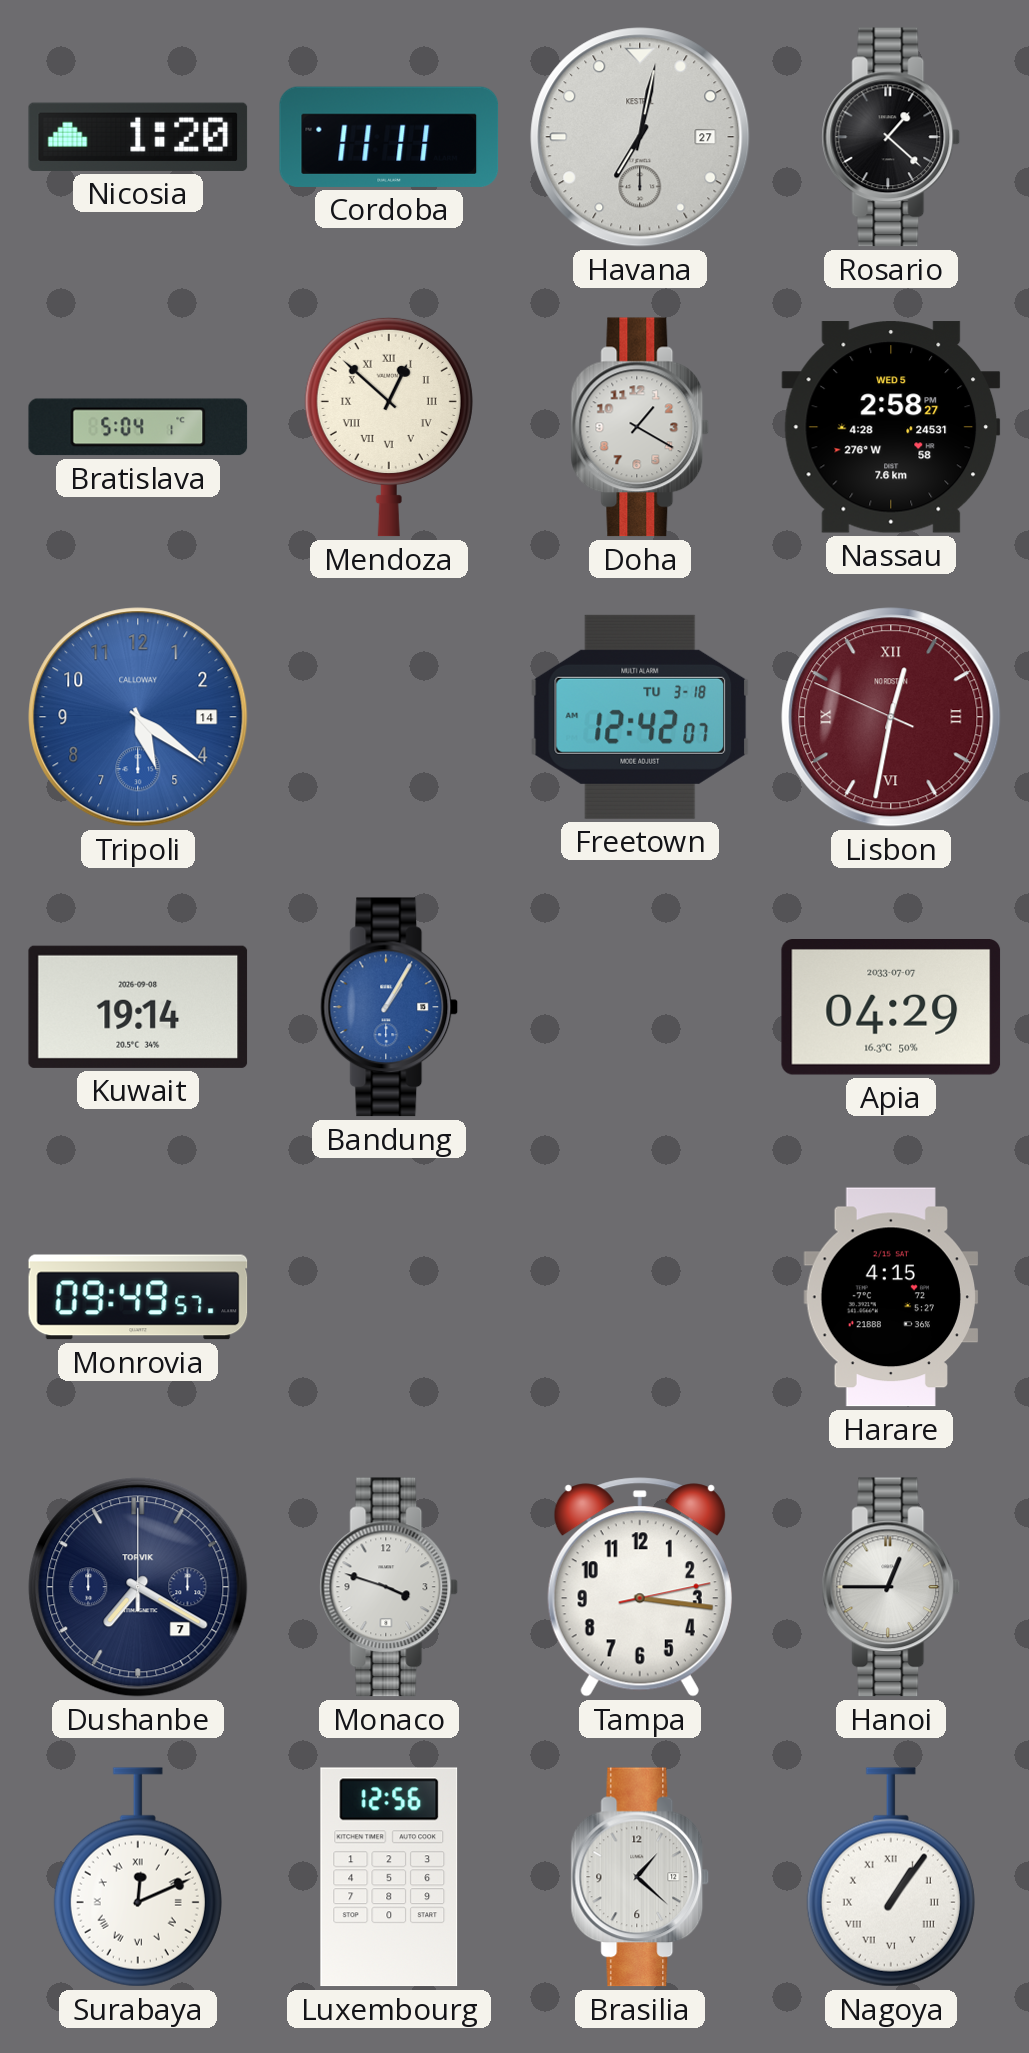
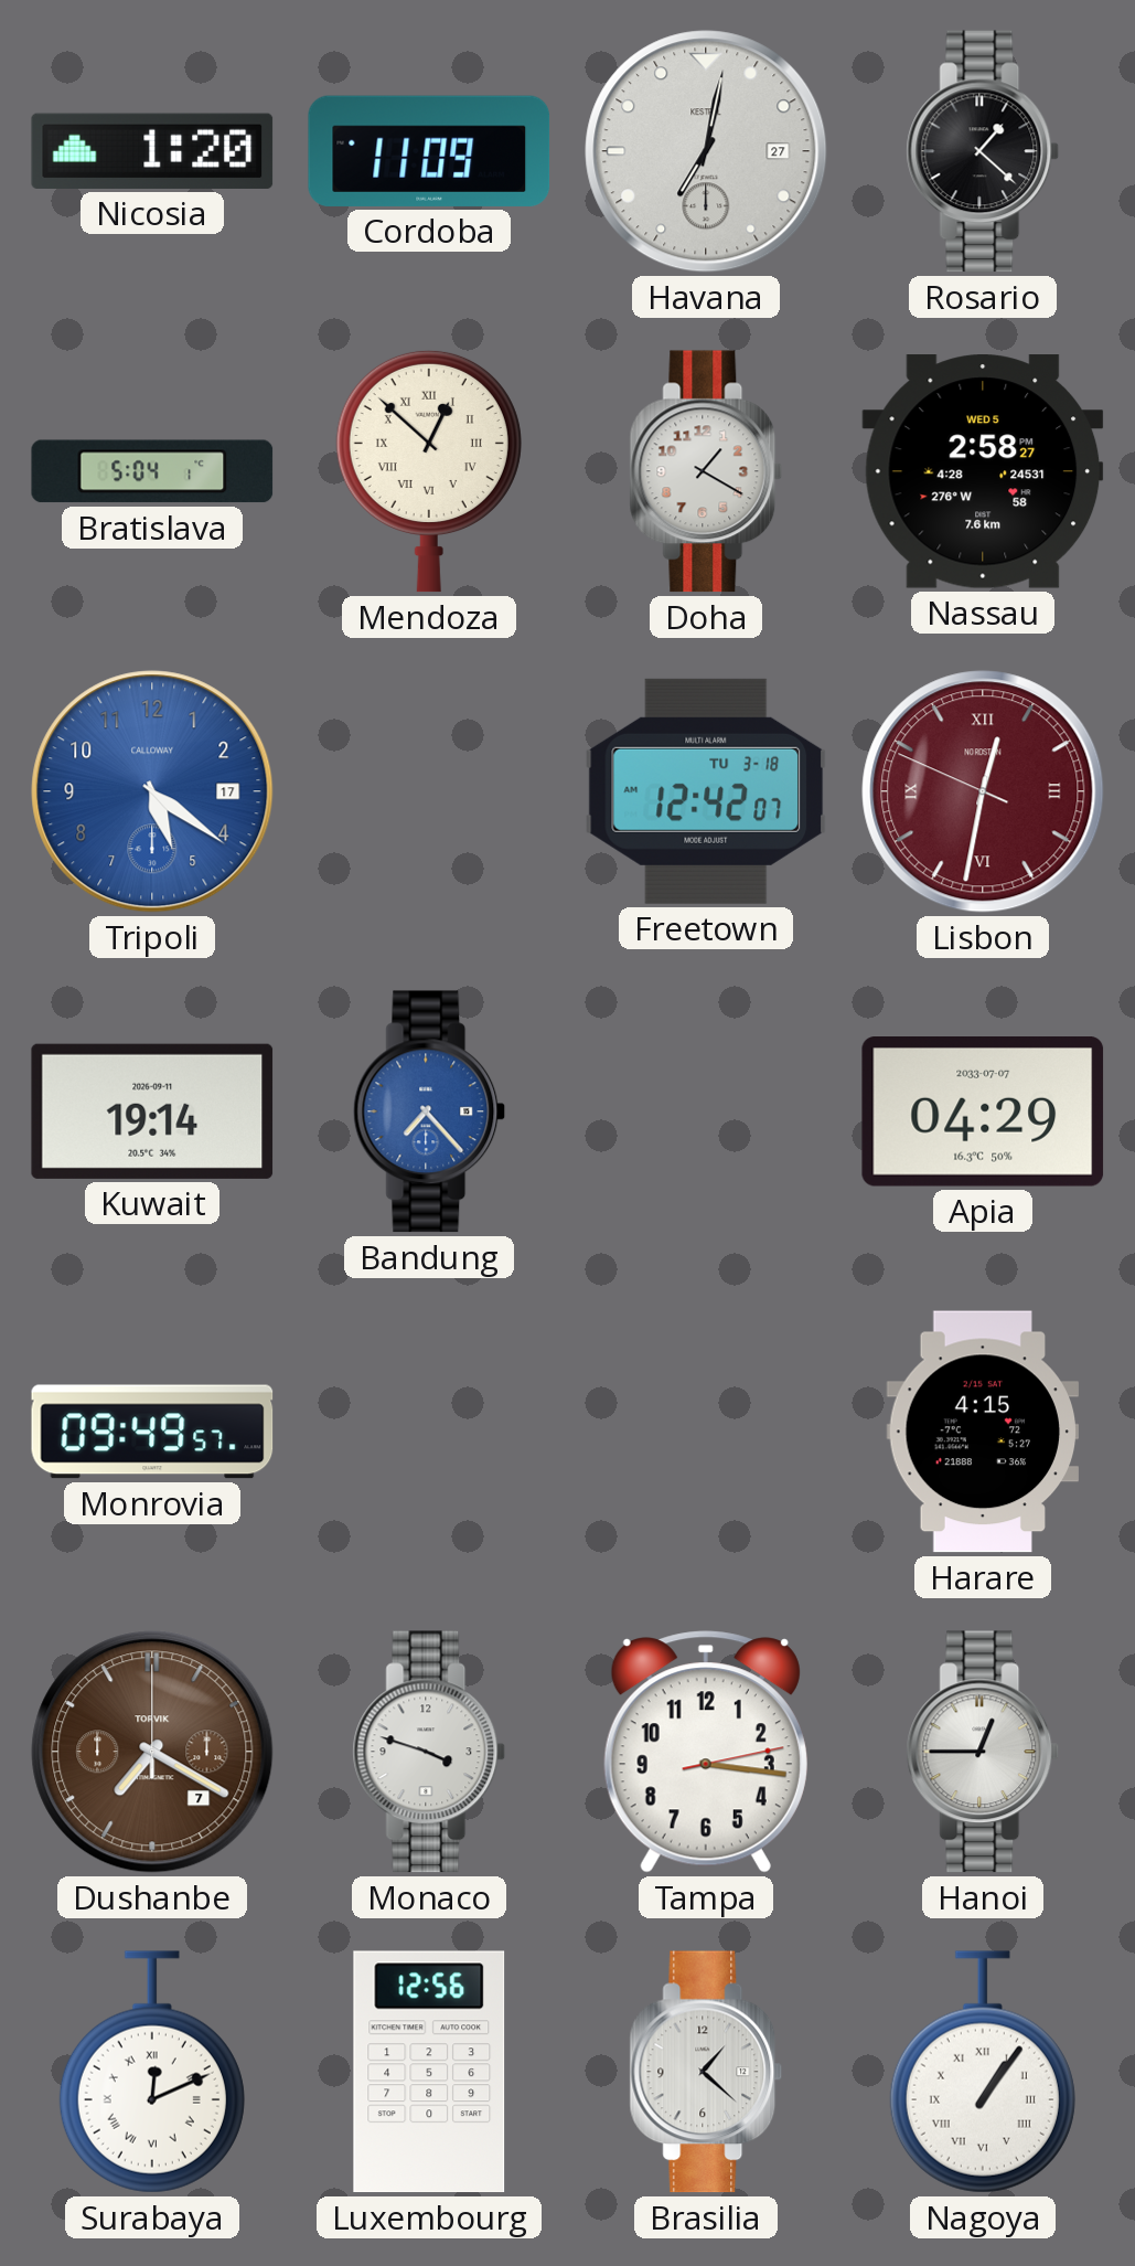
Cordoba: 11:11 -> 11:09 (429, 151)
Tripoli date: 14 -> 17 (152, 791)
Kuwait date: 2026-09-08 -> 2026-09-11 (152, 1111)
Bandung: 1:05 -> 7:23 (429, 1111)
Dushanbe dial: navy -> brown (152, 1752)
